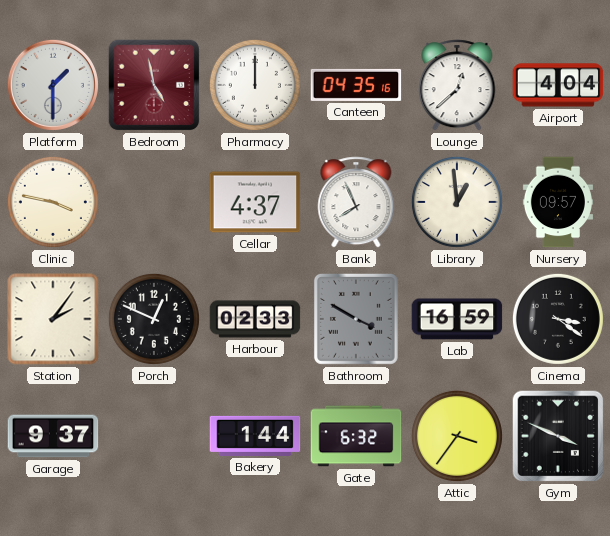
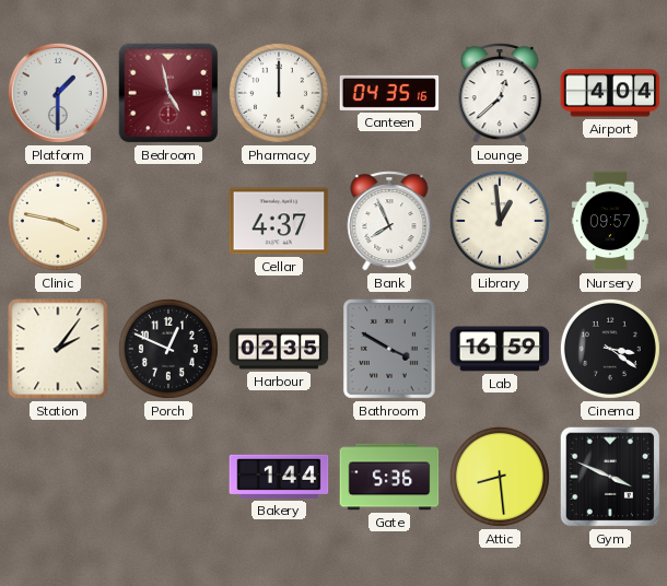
Harbour: 02:33 -> 02:35 (279, 349)
Garage: 9:37 -> none (53, 436)
Gate: 6:32 -> 5:36 (389, 477)
Attic: 3:36 -> 8:29 (500, 477)
